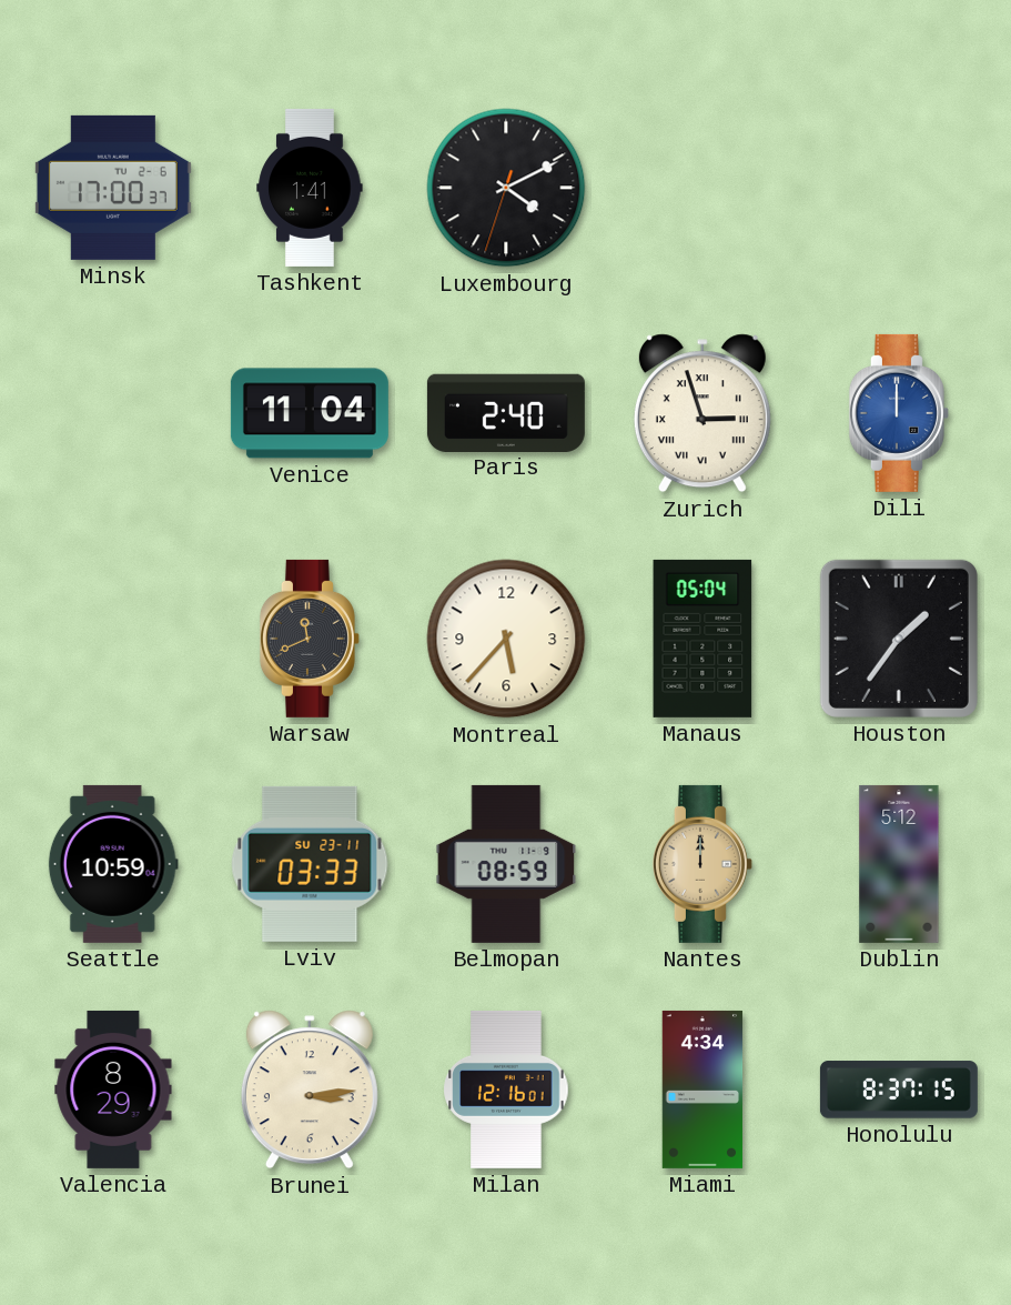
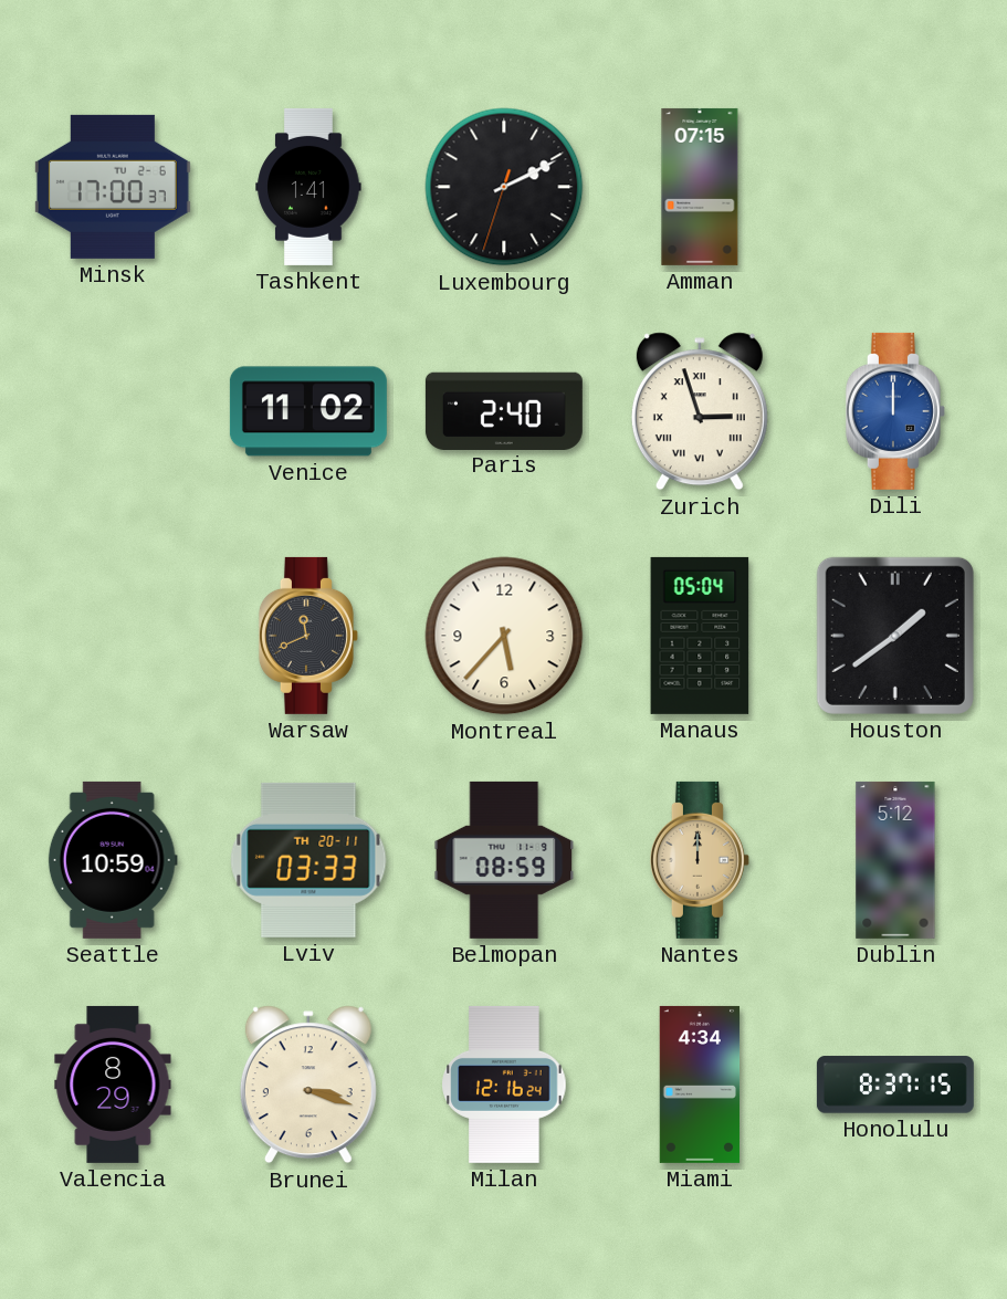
Luxembourg: 4:10 -> 2:10 (504, 187)
Amman: none -> 07:15 (700, 187)
Venice: 11:04 -> 11:02 (308, 411)
Houston: 1:36 -> 1:39 (895, 636)
Lviv date: SU 23-11 -> TH 20-11 (308, 860)
Brunei: 3:14 -> 3:18 (308, 1085)
Milan: 12:16:01 -> 12:16:24 (504, 1085)
